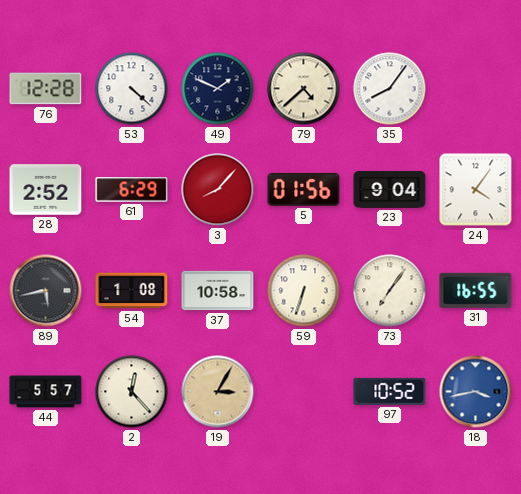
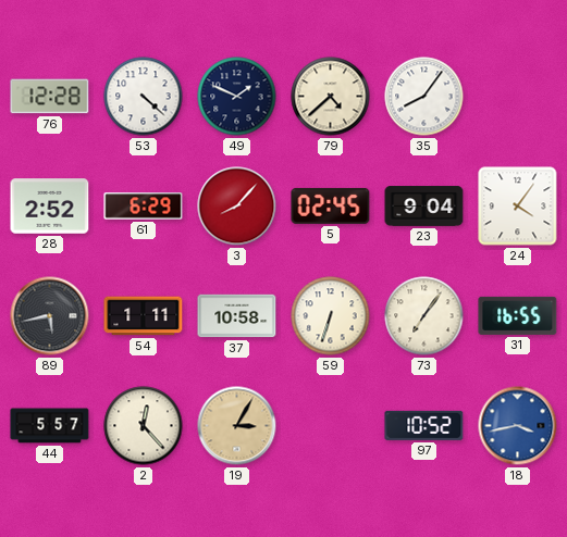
5: 01:56 -> 02:45 (331, 205)
54: 1:08 -> 1:11 (144, 316)
